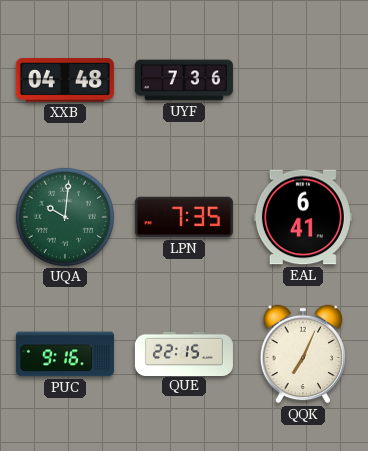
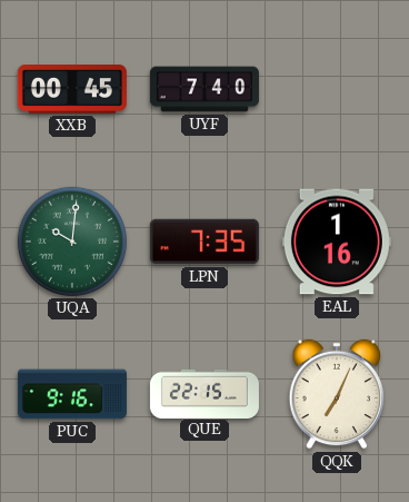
XXB: 04:48 -> 00:45 (72, 89)
UYF: 7:36 -> 7:40 (205, 89)
EAL: 6:41 -> 1:16 (337, 242)
